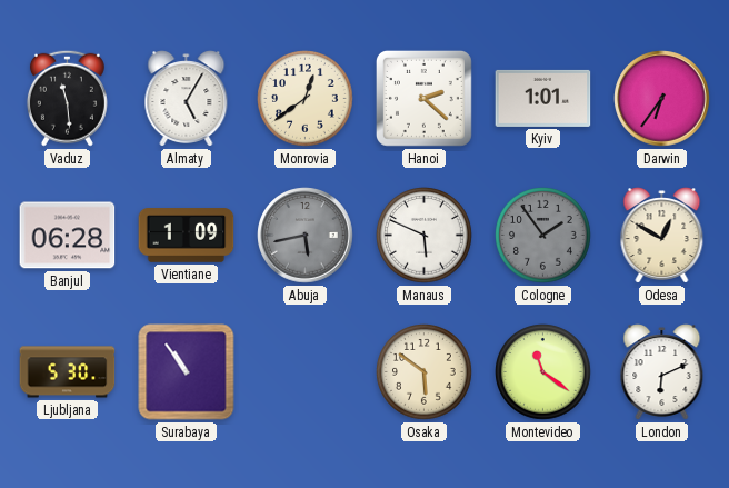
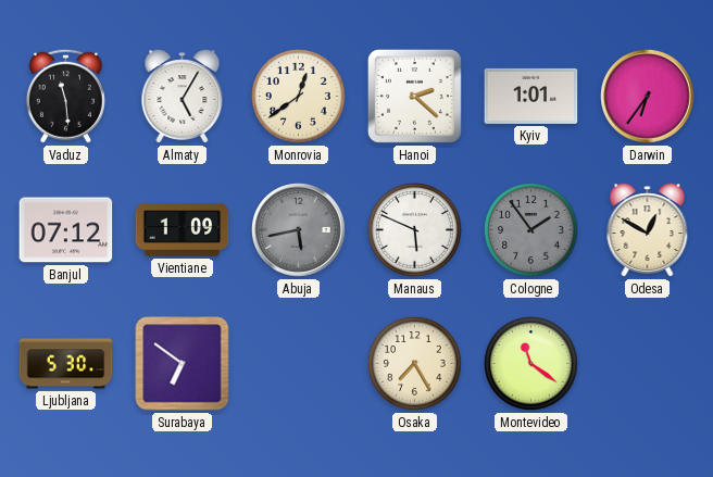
Banjul: 06:28 -> 07:12 (66, 230)
Surabaya: 10:54 -> 6:51 (183, 364)
Osaka: 5:51 -> 7:25 (415, 364)
London: 6:11 -> none (662, 372)
